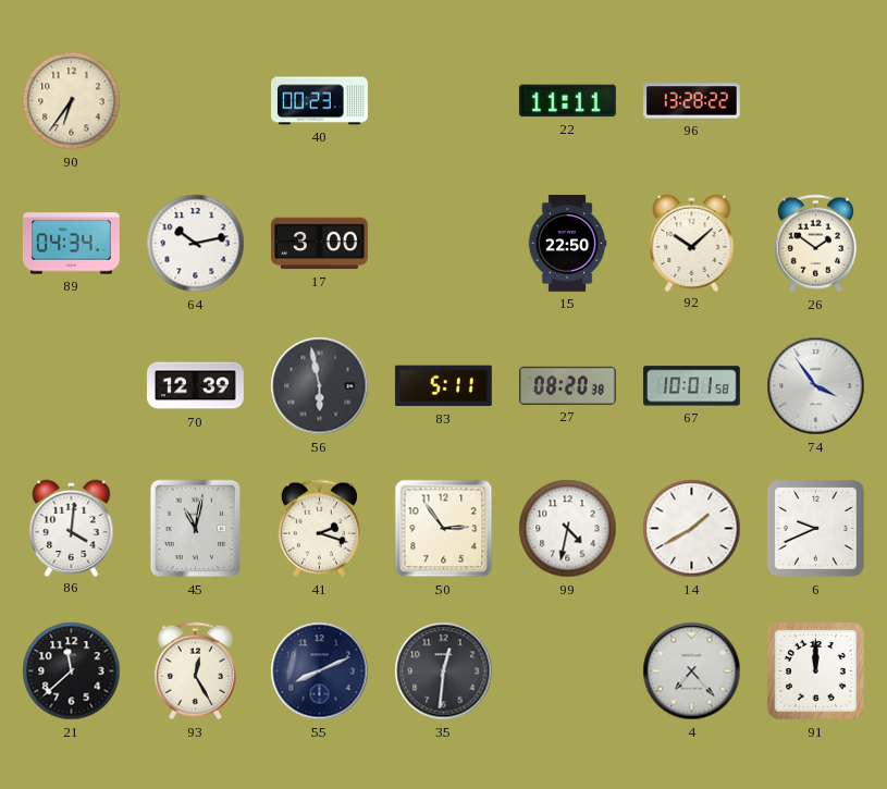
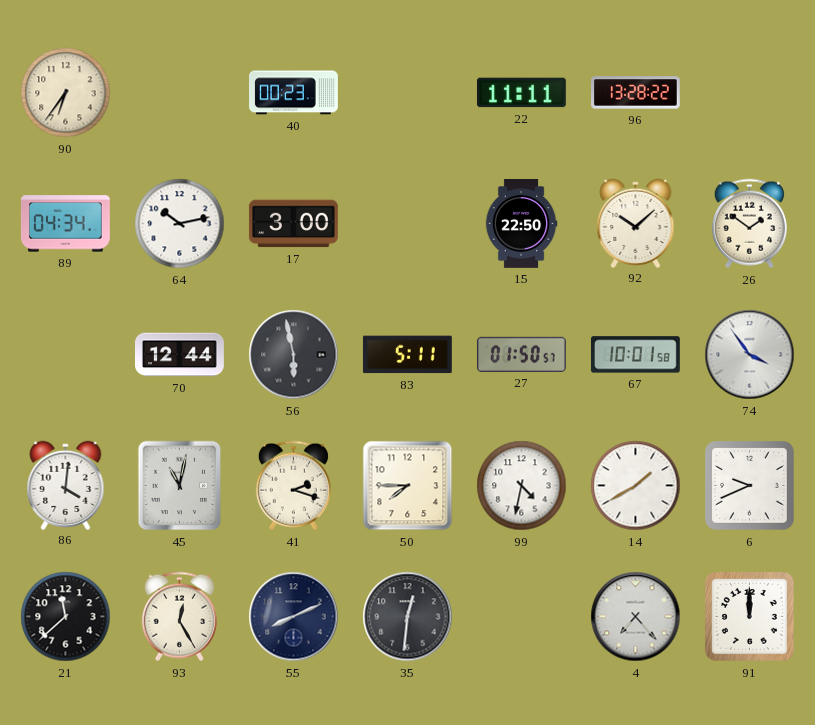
70: 12:39 -> 12:44 (180, 355)
27: 08:20 -> 01:50 (521, 354)
50: 2:54 -> 7:45 (408, 486)
